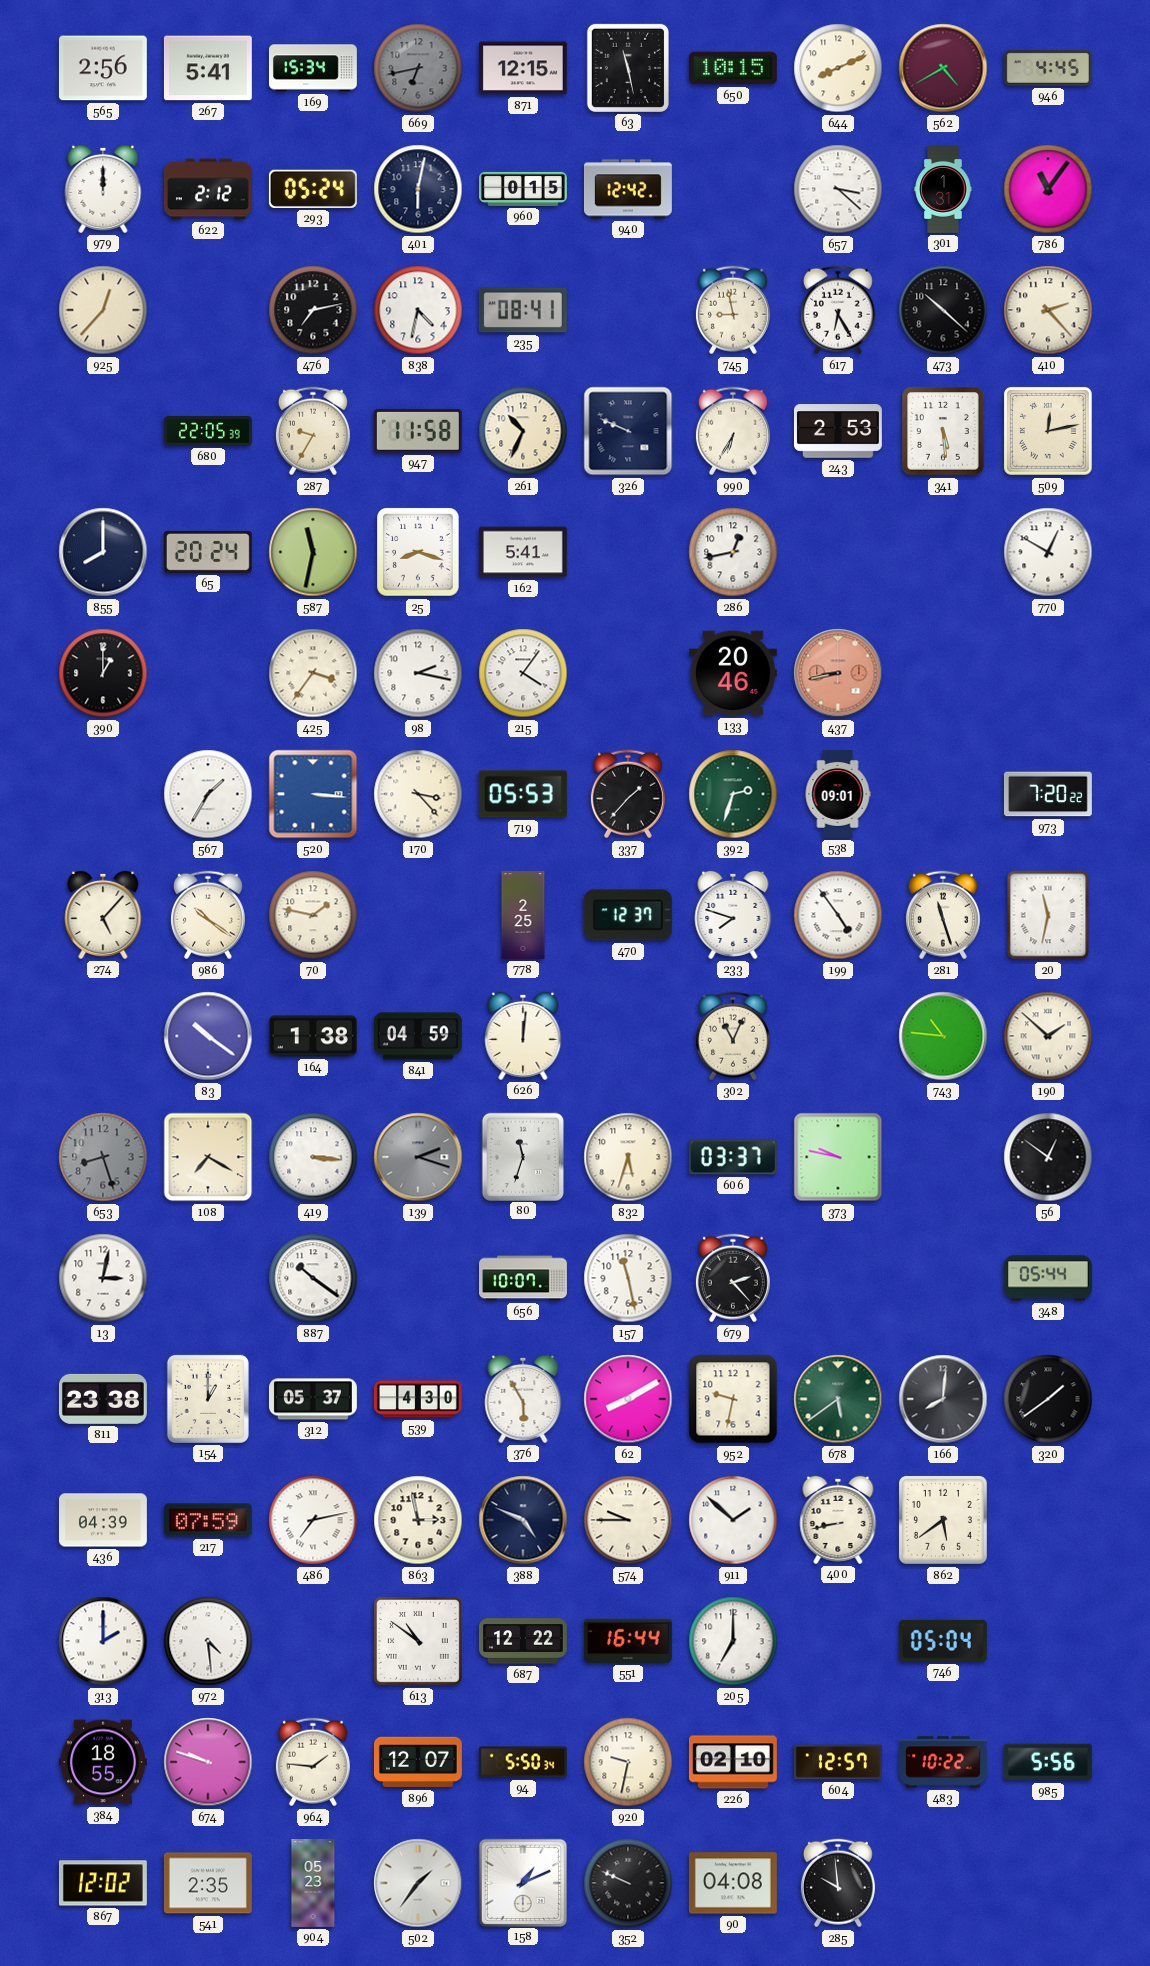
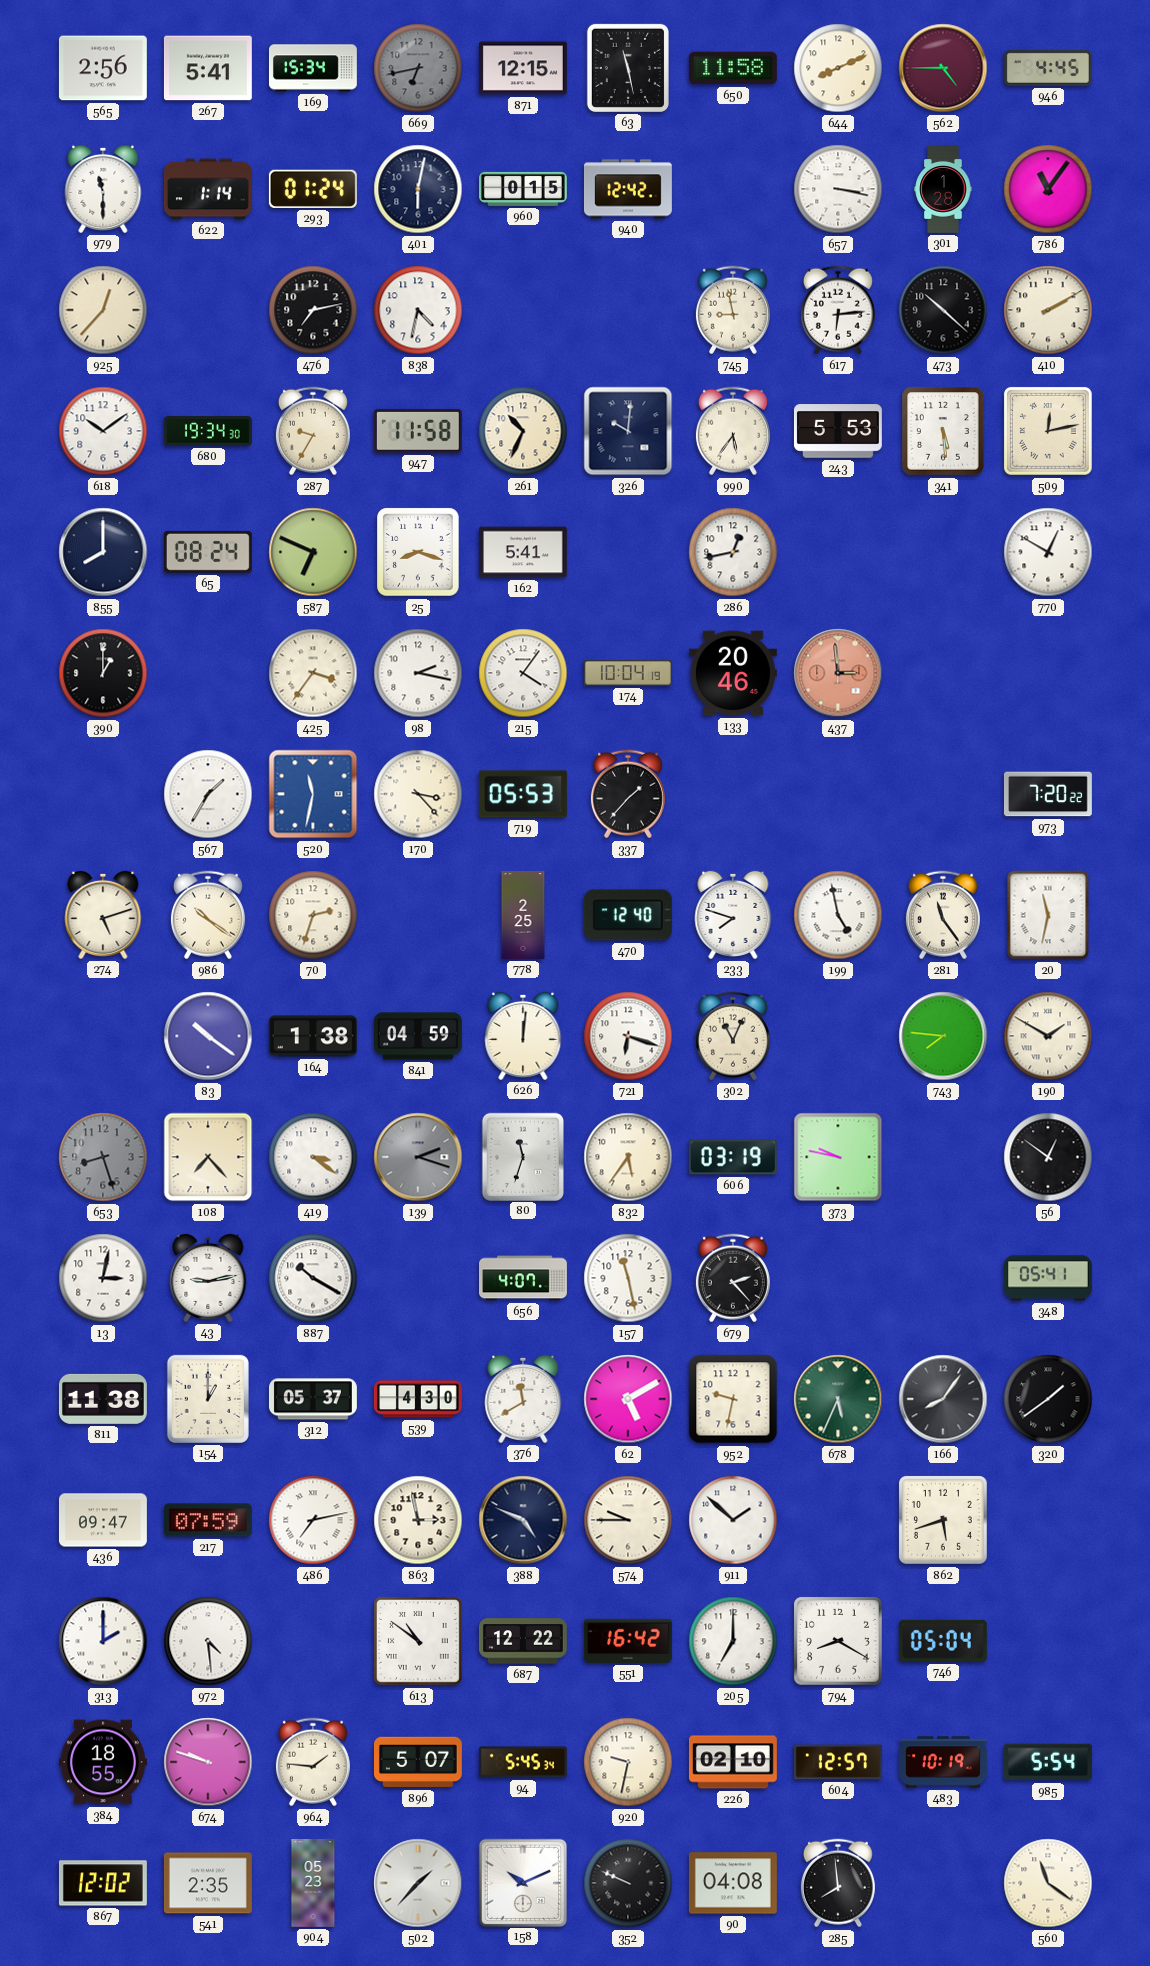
650: 10:15 -> 11:58 (733, 68)
562: 4:40 -> 4:45 (943, 68)
979: 12:00 -> 11:30 (103, 189)
622: 2:12 -> 1:14 (208, 189)
293: 05:24 -> 01:24 (313, 189)
657: 3:22 -> 3:17 (838, 189)
301: 1:31 -> 1:28 (943, 190)
235: 08:41 -> none (523, 310)
617: 6:25 -> 6:14 (838, 310)
410: 2:23 -> 2:10 (1048, 310)
618: none -> 10:09 (103, 431)
680: 22:05 -> 19:34 (208, 432)
326: 9:49 -> 10:01 (628, 431)
990: 6:35 -> 5:36 (733, 431)
243: 2:53 -> 5:53 (838, 431)
65: 20:24 -> 08:24 (208, 552)
587: 11:32 -> 6:49 (313, 552)
174: none -> 10:04 (628, 673)
437: 8:43 -> 2:59 (838, 673)
520: 3:16 -> 11:32 (313, 794)
392: 2:33 -> none (733, 794)
538: 09:01 -> none (838, 794)
274: 5:07 -> 5:12 (103, 915)
70: 1:47 -> 2:33 (313, 915)
470: 12:37 -> 12:40 (628, 915)
199: 4:54 -> 4:58 (838, 915)
281: 11:27 -> 11:24 (943, 915)
721: none -> 6:18 (628, 1036)
743: 10:46 -> 7:46 (943, 1036)
190: 1:52 -> 1:50 (1048, 1036)
108: 7:20 -> 7:23 (208, 1157)
419: 3:16 -> 3:21 (313, 1157)
832: 5:33 -> 5:36 (628, 1157)
606: 03:37 -> 03:19 (733, 1157)
43: none -> 9:13 (208, 1278)
887: 10:21 -> 10:20 (313, 1278)
656: 10:07 -> 4:07 (524, 1278)
348: 05:44 -> 05:41 (1048, 1278)
811: 23:38 -> 11:38 (103, 1399)
376: 5:55 -> 11:40 (523, 1399)
62: 8:10 -> 5:10 (628, 1399)
678: 5:39 -> 5:34 (838, 1399)
166: 8:01 -> 8:06 (943, 1399)
436: 04:39 -> 09:47 (103, 1520)
400: 8:43 -> none (838, 1520)
862: 5:39 -> 5:42 (943, 1520)
551: 16:44 -> 16:42 (628, 1641)
794: none -> 8:20 (838, 1641)
896: 12:07 -> 5:07 (418, 1762)
94: 5:50 -> 5:45 (523, 1762)
483: 10:22 -> 10:19 (943, 1762)
985: 5:56 -> 5:54 (1048, 1762)
502: 1:36 -> 1:37 (418, 1883)
158: 1:11 -> 10:11 (522, 1882)
285: 9:59 -> 7:59 (838, 1883)
560: none -> 11:21 (1048, 1883)
